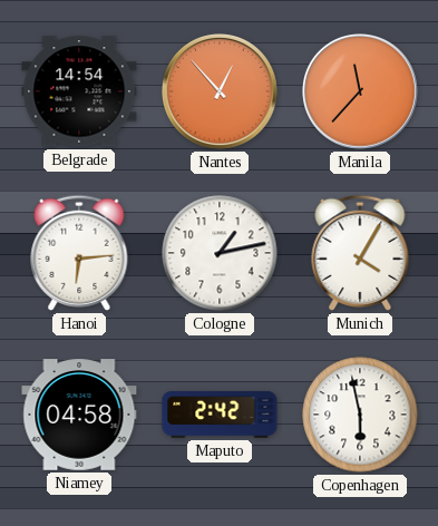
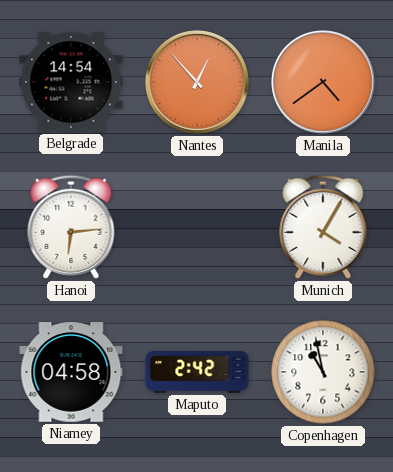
Manila: 11:37 -> 4:39 (324, 83)
Cologne: 1:13 -> none (220, 253)
Copenhagen: 5:58 -> 10:58 (323, 372)
